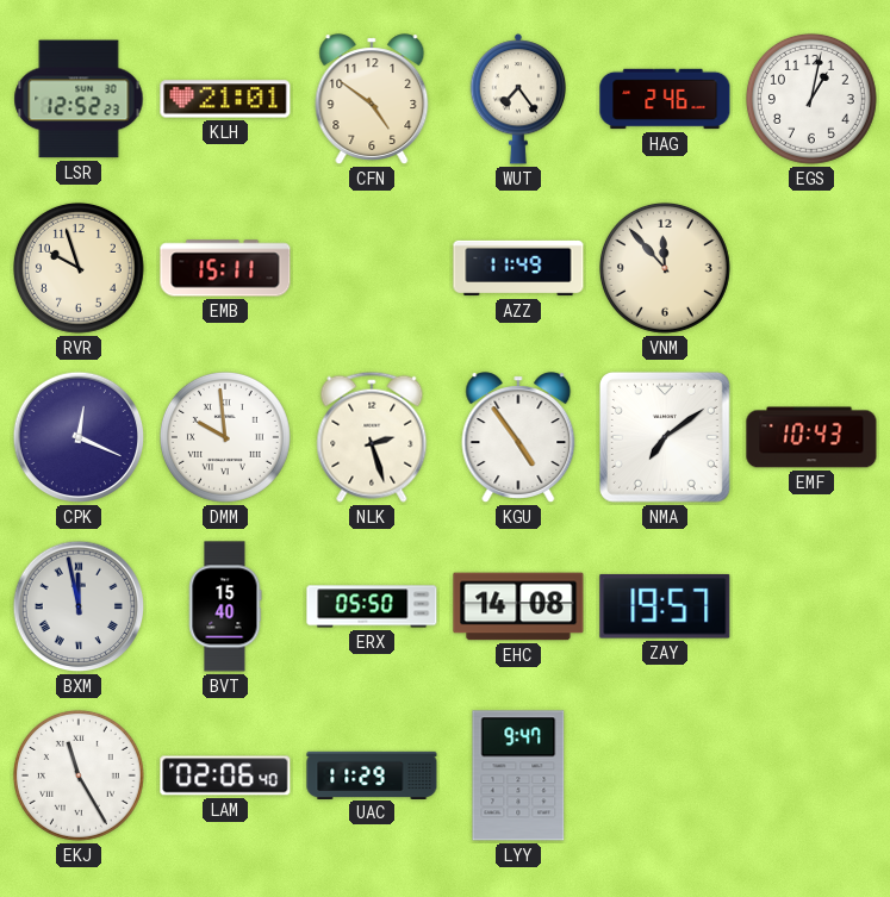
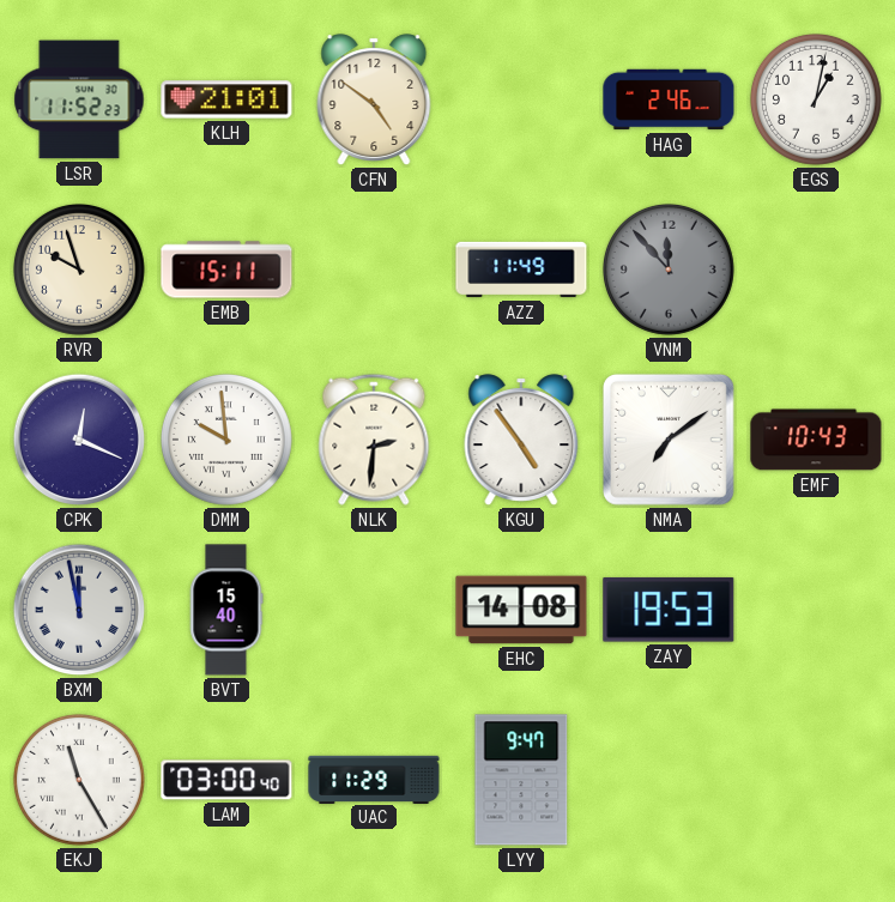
LSR: 12:52 -> 11:52 (79, 99)
WUT: 7:24 -> none (518, 99)
VNM dial: cream -> grey (669, 270)
NLK: 2:27 -> 2:31 (374, 440)
ERX: 05:50 -> none (372, 606)
ZAY: 19:57 -> 19:53 (669, 610)
LAM: 02:06 -> 03:00 (226, 780)
